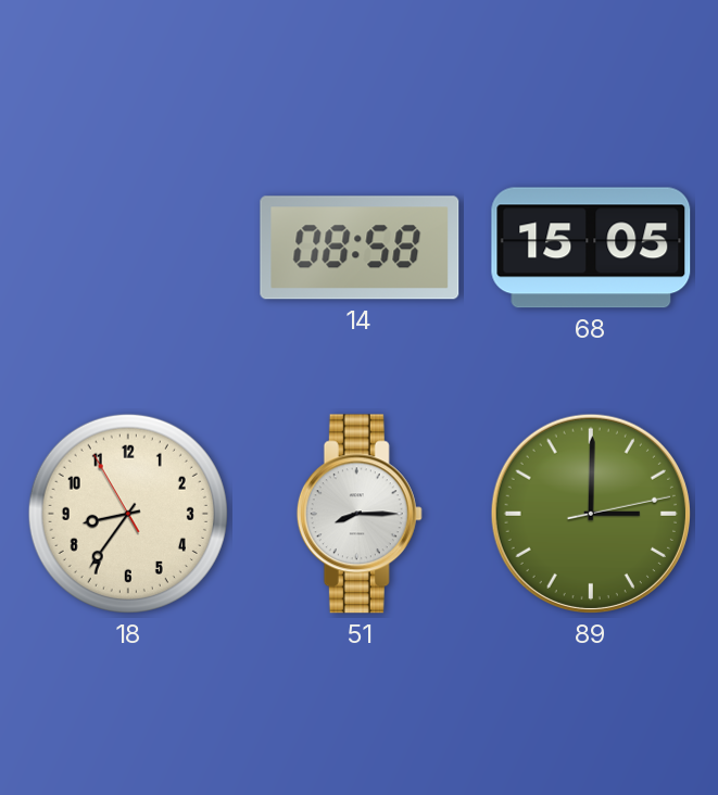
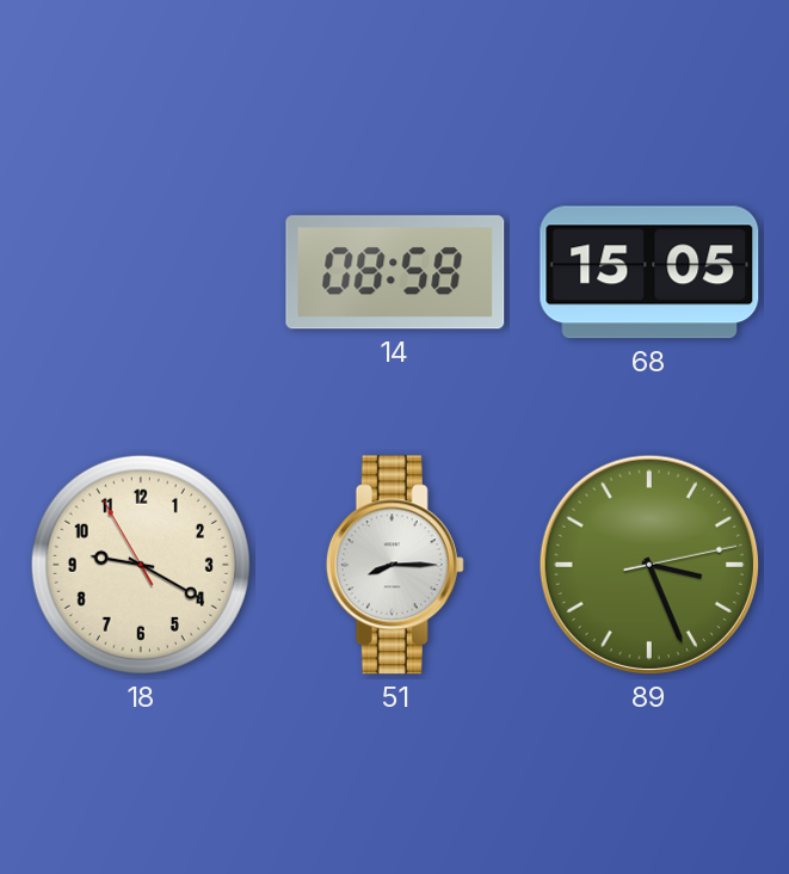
18: 8:35 -> 9:19 (141, 565)
89: 3:00 -> 3:26 (649, 565)
